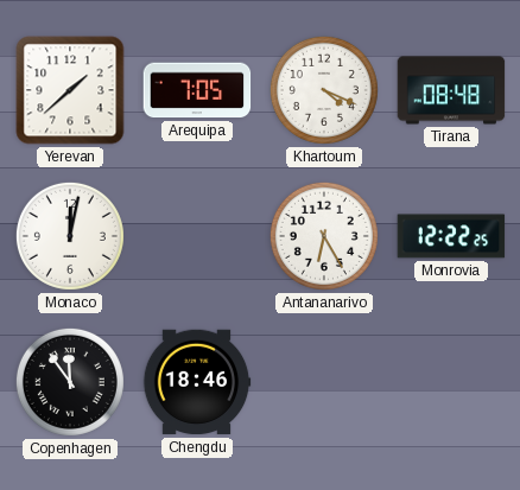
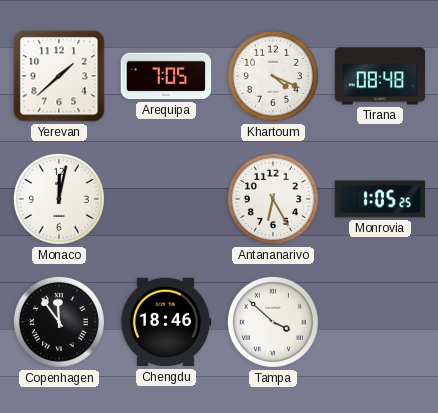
Monrovia: 12:22 -> 1:05 (380, 199)
Tampa: none -> 3:52 (273, 322)
